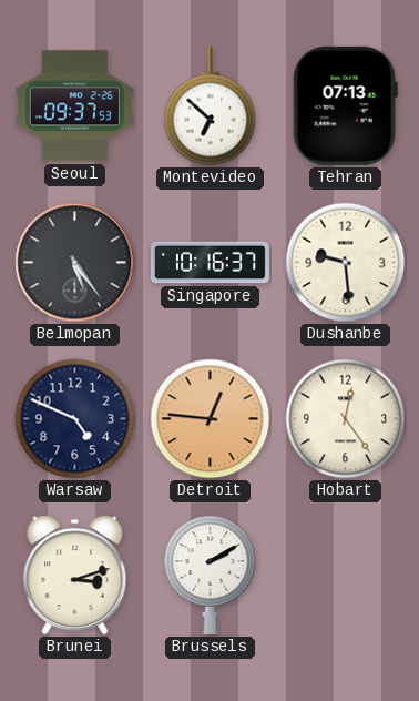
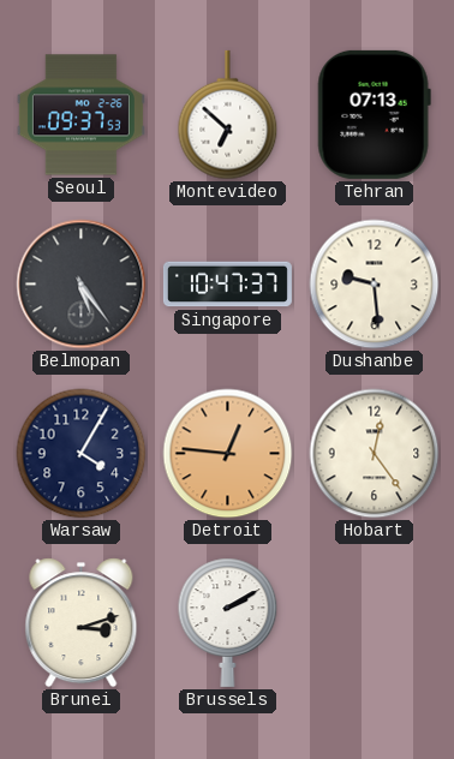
Singapore: 10:16 -> 10:47 (227, 285)
Warsaw: 4:49 -> 4:05 (82, 454)
